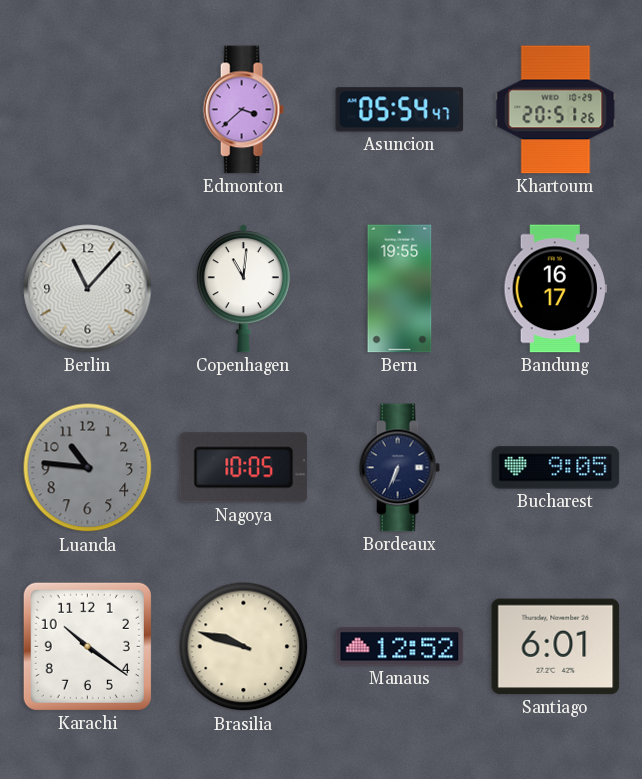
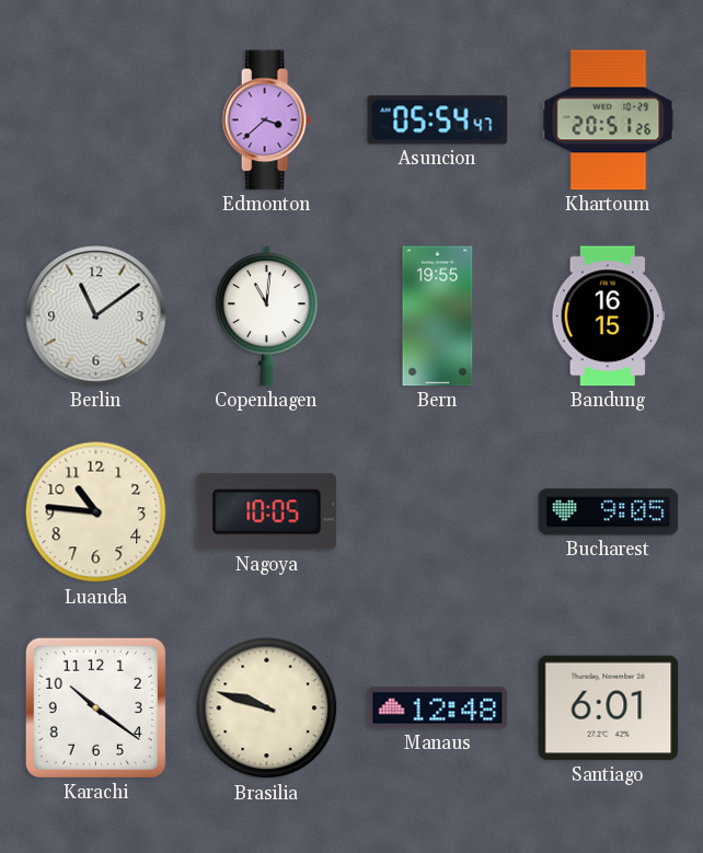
Berlin: 11:07 -> 11:09 (96, 316)
Bandung: 16:17 -> 16:15 (608, 316)
Luanda dial: grey -> cream (96, 512)
Bordeaux: 6:34 -> none (399, 468)
Manaus: 12:52 -> 12:48 (438, 708)
